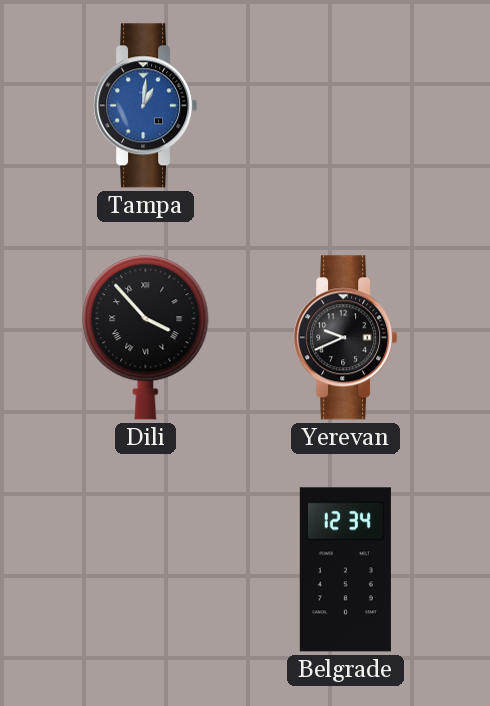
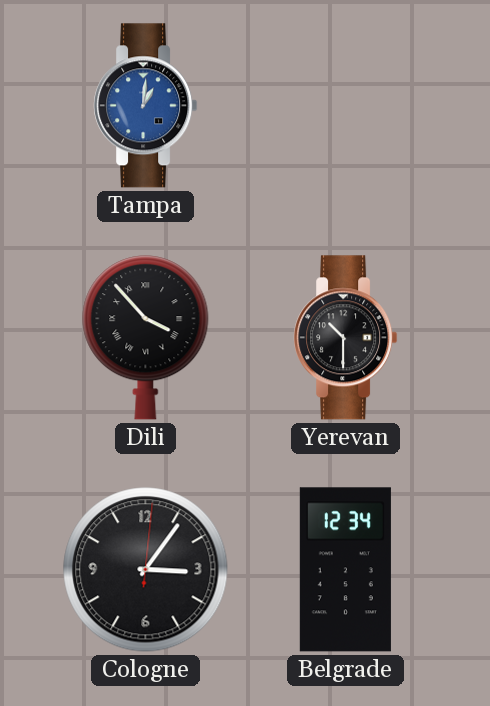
Yerevan: 9:41 -> 10:30 (346, 338)
Cologne: none -> 3:06 (146, 570)
